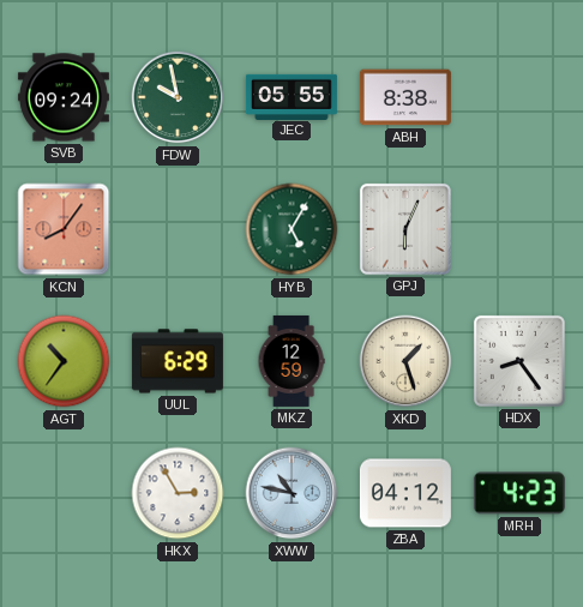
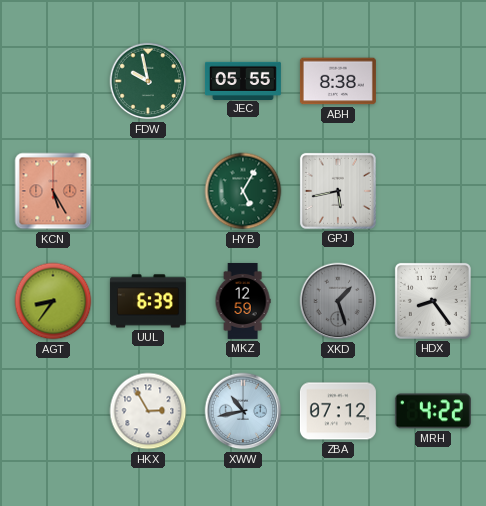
SVB: 09:24 -> none (64, 97)
KCN: 8:06 -> 5:25 (53, 191)
GPJ: 6:04 -> 5:43 (338, 191)
AGT: 10:36 -> 8:36 (53, 301)
UUL: 6:29 -> 6:39 (148, 301)
XKD dial: cream -> grey (338, 301)
XWW: 10:47 -> 10:43 (243, 411)
ZBA: 04:12 -> 07:12 (338, 411)
MRH: 4:23 -> 4:22 (433, 411)
